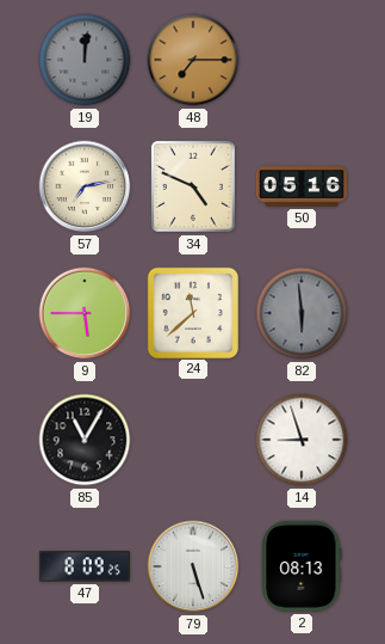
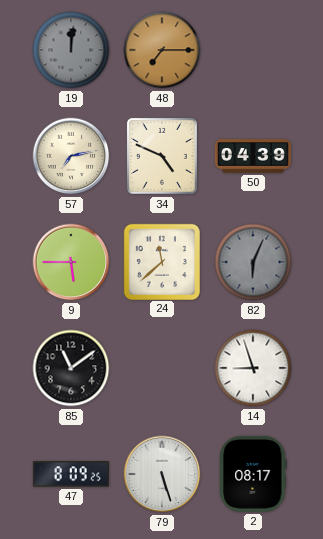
50: 05:16 -> 04:39 (253, 156)
82: 5:59 -> 6:04 (253, 262)
85: 11:05 -> 11:09 (71, 368)
2: 08:13 -> 08:17 (253, 474)
